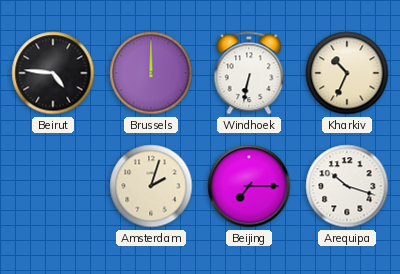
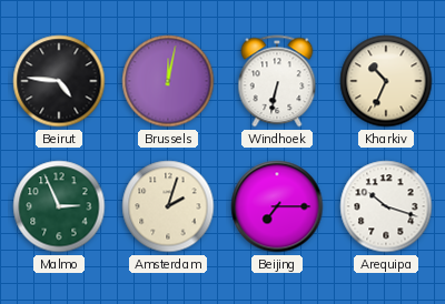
Brussels: 12:00 -> 12:02 (168, 81)
Malmo: none -> 2:56 (59, 206)
